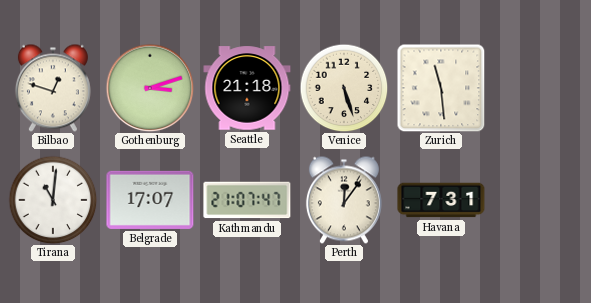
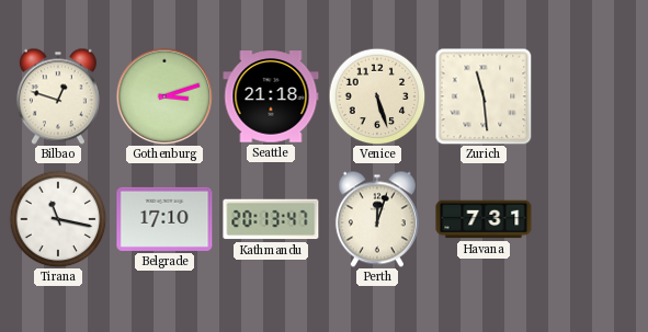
Tirana: 11:01 -> 11:17 (58, 219)
Belgrade: 17:07 -> 17:10 (164, 219)
Kathmandu: 21:07 -> 20:13 (271, 219)
Perth: 12:06 -> 12:03 (377, 219)
